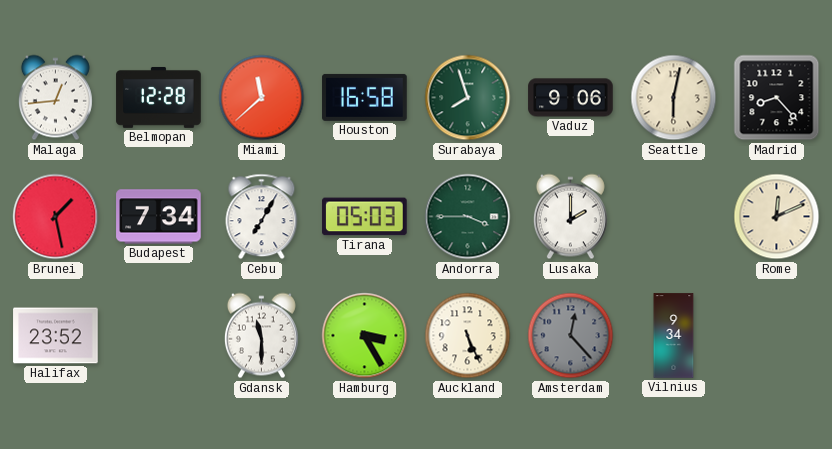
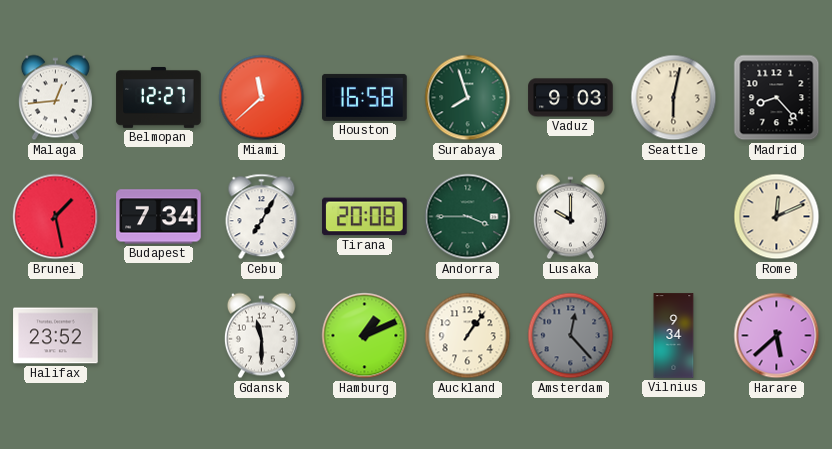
Belmopan: 12:28 -> 12:27 (159, 98)
Vaduz: 9:06 -> 9:03 (571, 98)
Tirana: 05:03 -> 20:08 (365, 217)
Lusaka: 2:00 -> 10:00 (570, 217)
Hamburg: 3:25 -> 1:11 (365, 336)
Auckland: 5:26 -> 1:06 (468, 336)
Harare: none -> 5:38 (777, 336)
